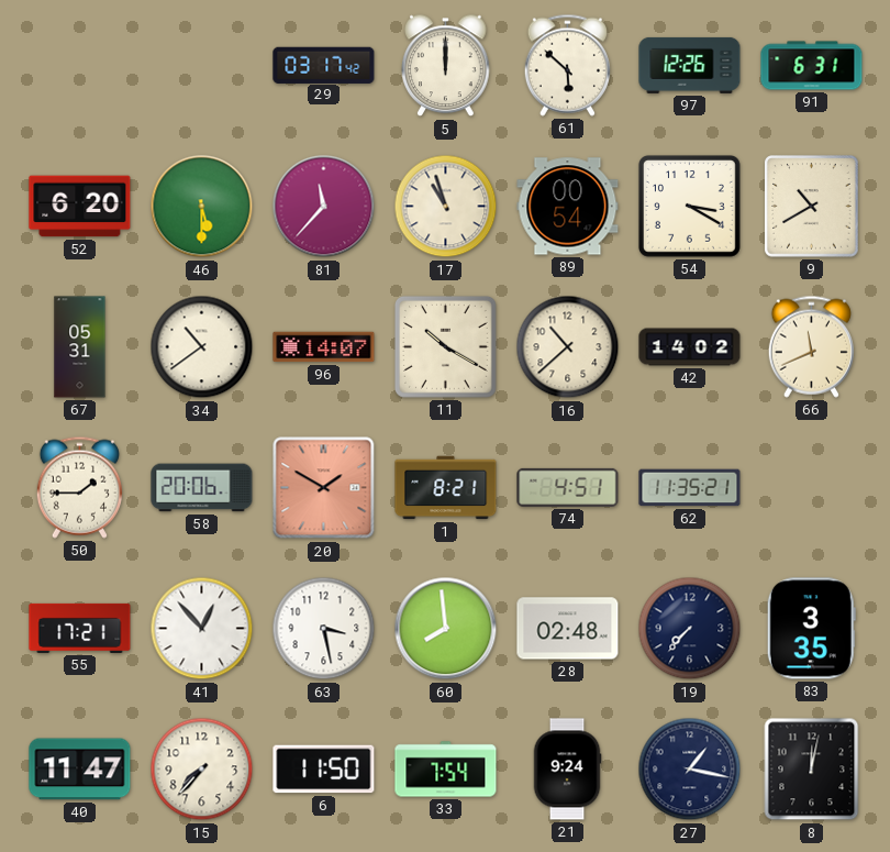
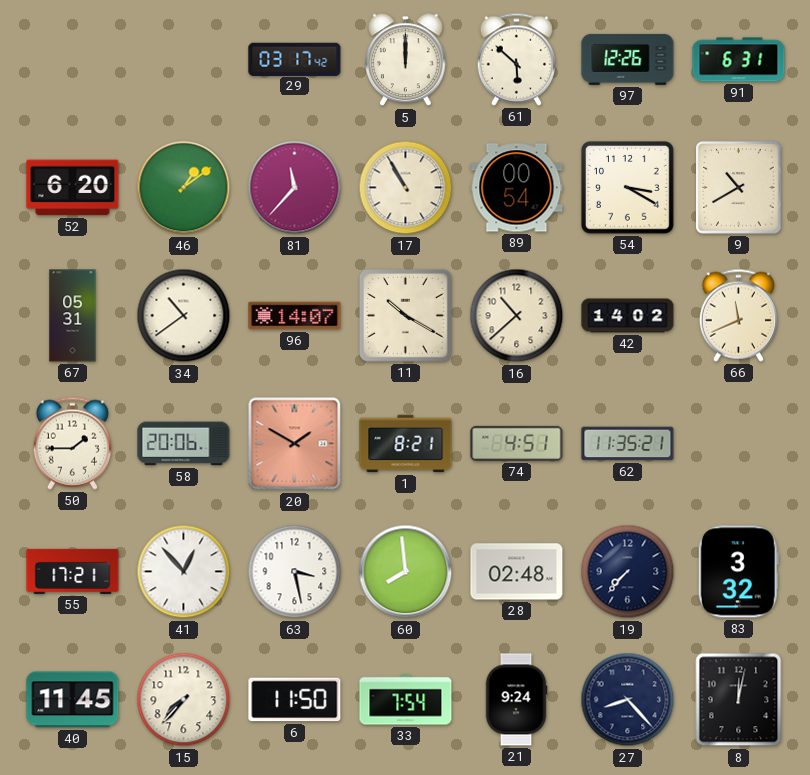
46: 5:30 -> 1:09 (184, 188)
17: 10:57 -> 10:55 (406, 188)
83: 3:35 -> 3:32 (738, 572)
40: 11:47 -> 11:45 (73, 700)
27: 1:17 -> 8:23 (628, 700)
